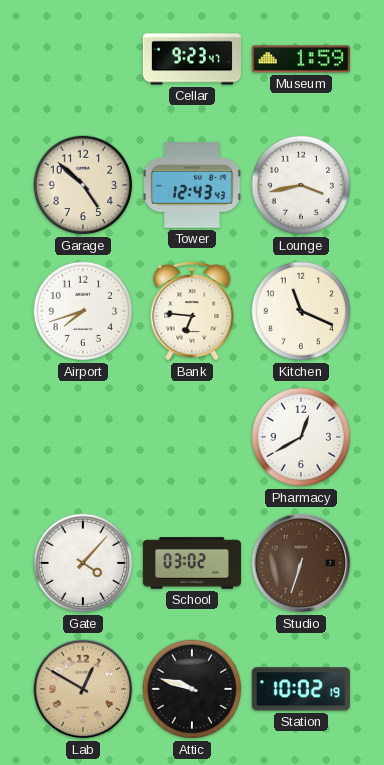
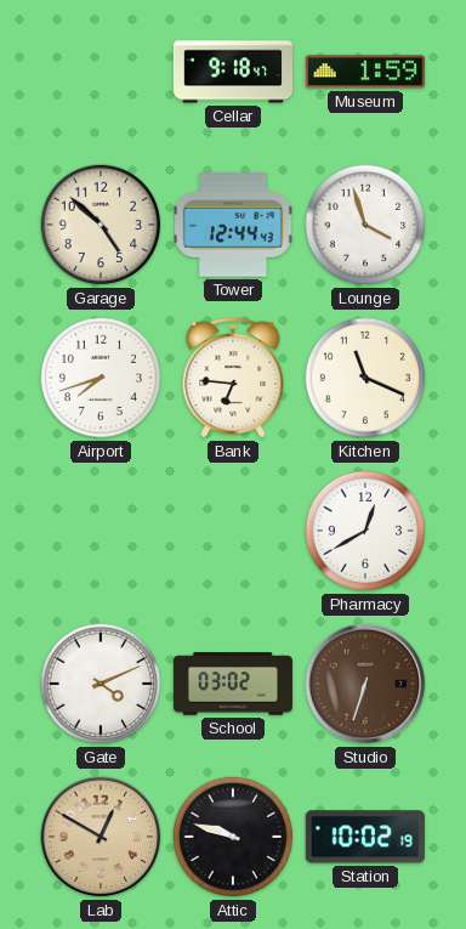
Cellar: 9:23 -> 9:18 (232, 72)
Tower: 12:43 -> 12:44 (233, 225)
Lounge: 3:43 -> 3:57 (365, 225)
Gate: 4:07 -> 4:11 (101, 684)
